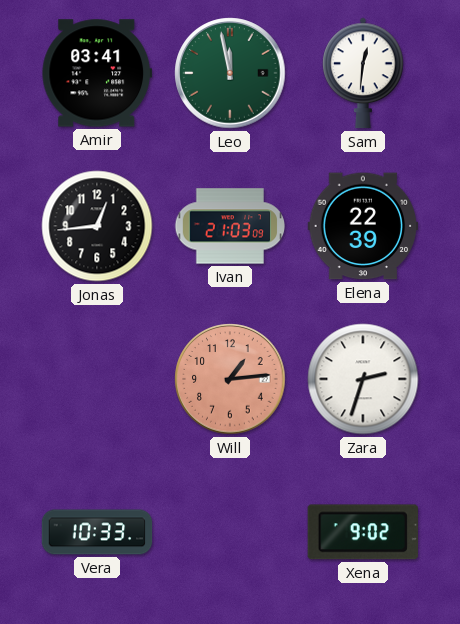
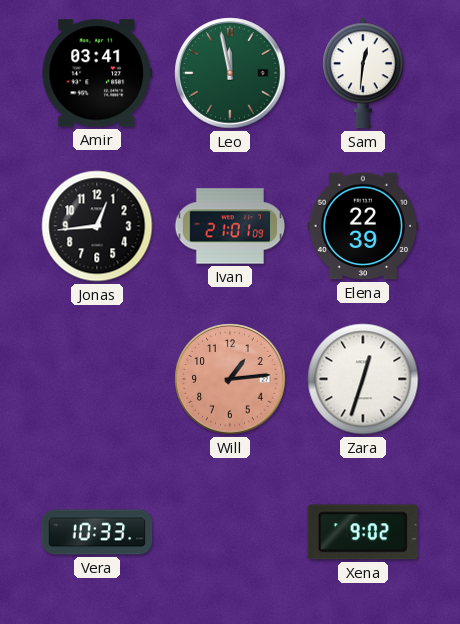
Ivan: 21:03 -> 21:01 (230, 226)
Zara: 2:33 -> 12:33 (363, 379)
